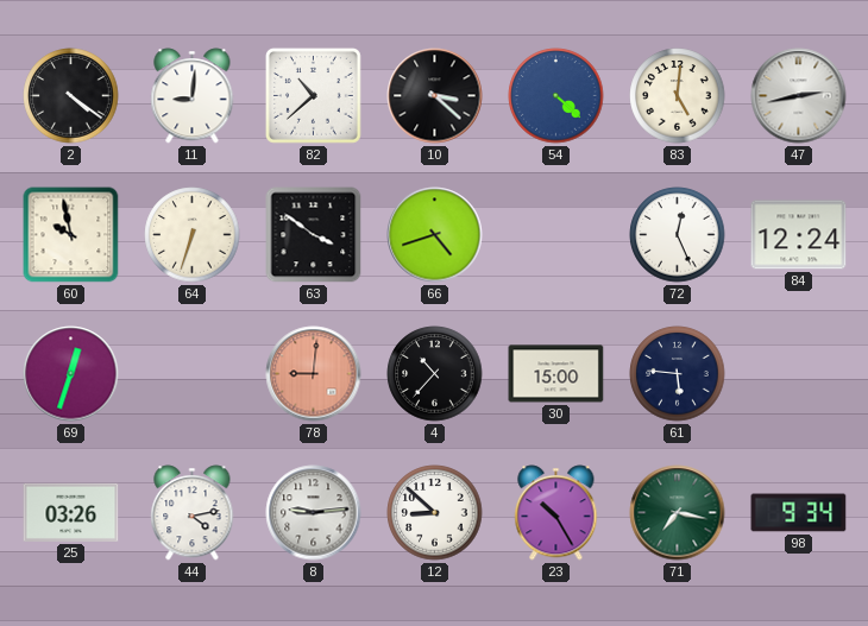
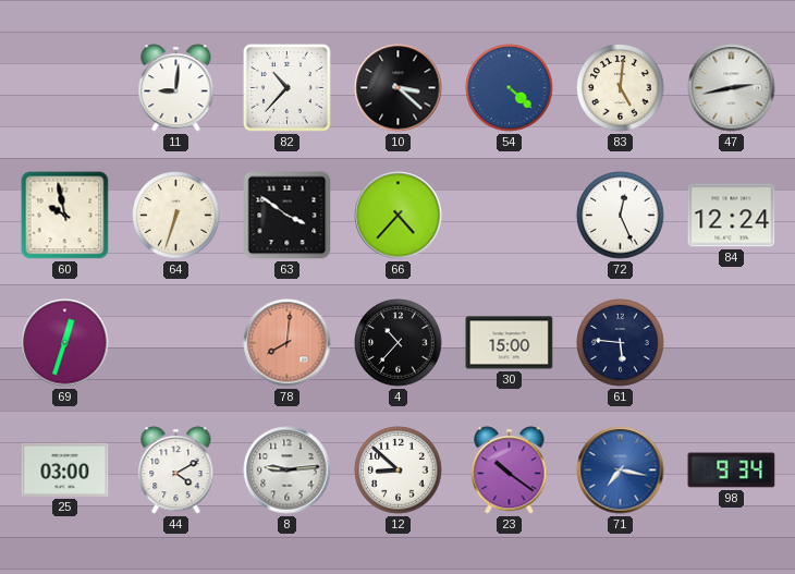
2: 4:21 -> none (71, 96)
82: 10:38 -> 10:37 (286, 87)
66: 4:42 -> 4:37 (399, 216)
78: 9:01 -> 8:01 (288, 343)
25: 03:26 -> 03:00 (65, 469)
44: 4:13 -> 4:10 (176, 471)
23: 10:25 -> 10:21 (510, 471)
71 dial: green -> blue (621, 471)
